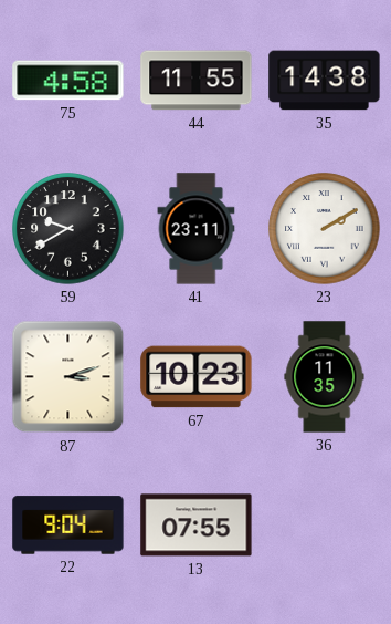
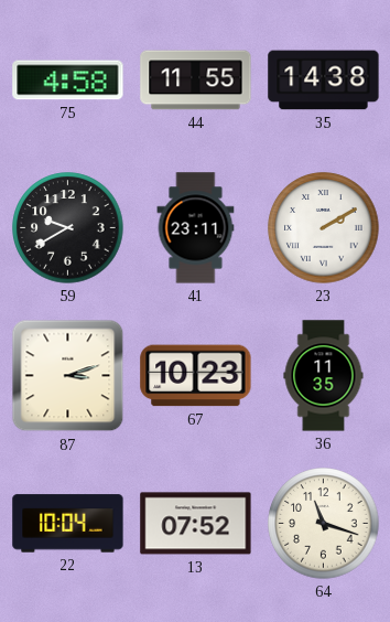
22: 9:04 -> 10:04 (68, 524)
13: 07:55 -> 07:52 (196, 524)
64: none -> 11:18 (324, 524)
